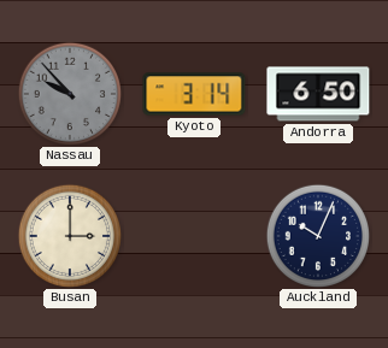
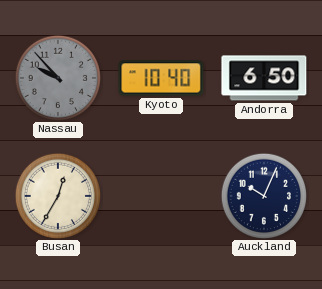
Kyoto: 3:14 -> 10:40 (161, 78)
Busan: 3:00 -> 12:35 (57, 195)
